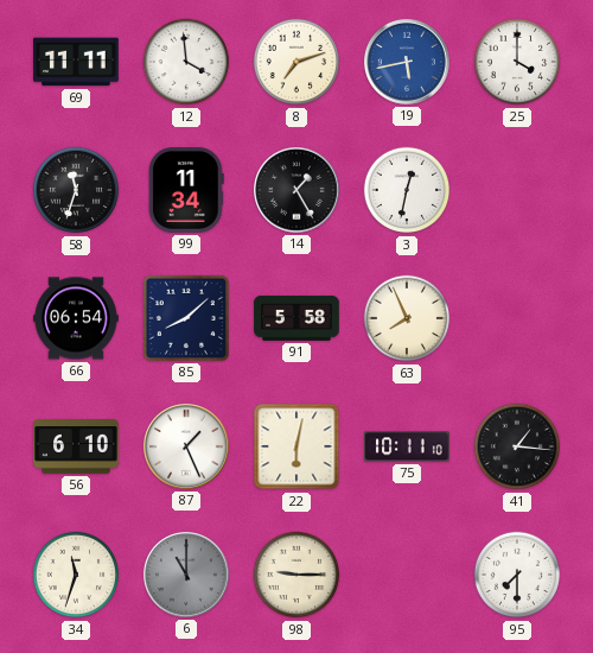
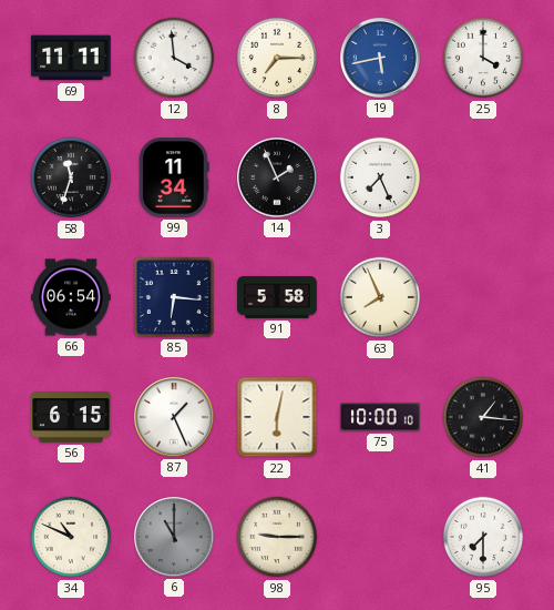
8: 7:12 -> 7:15 (277, 58)
14: 1:25 -> 1:56 (278, 179)
3: 12:32 -> 7:26 (380, 177)
85: 8:08 -> 6:16 (174, 297)
56: 6:10 -> 6:15 (71, 418)
75: 10:11 -> 10:00 (380, 417)
34: 11:33 -> 10:49 (71, 537)
